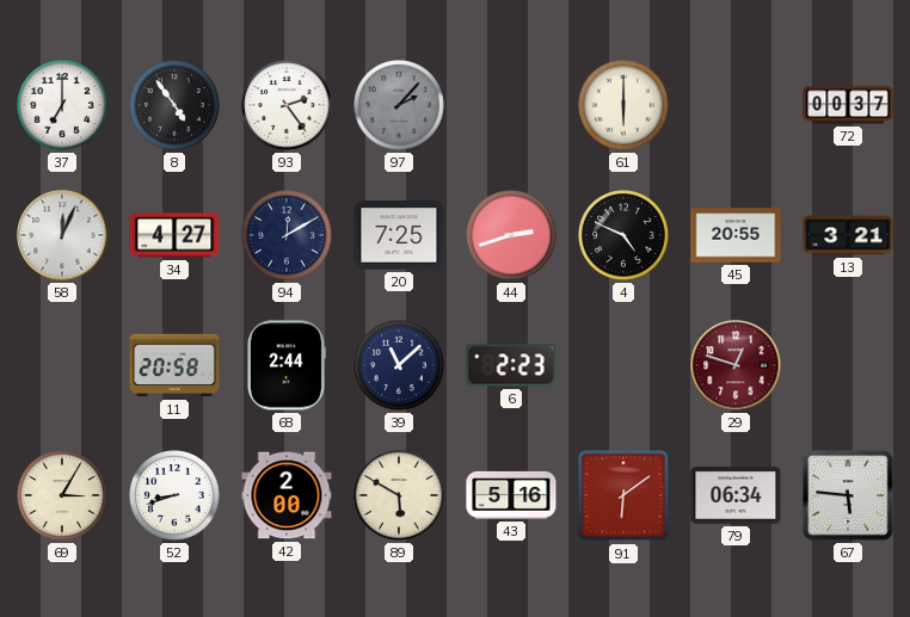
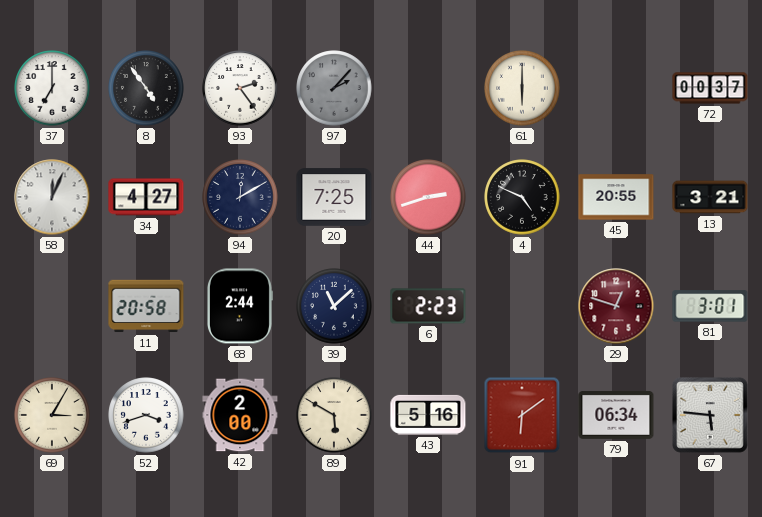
81: none -> 3:01 (710, 306)
52: 8:42 -> 3:42 (146, 415)
